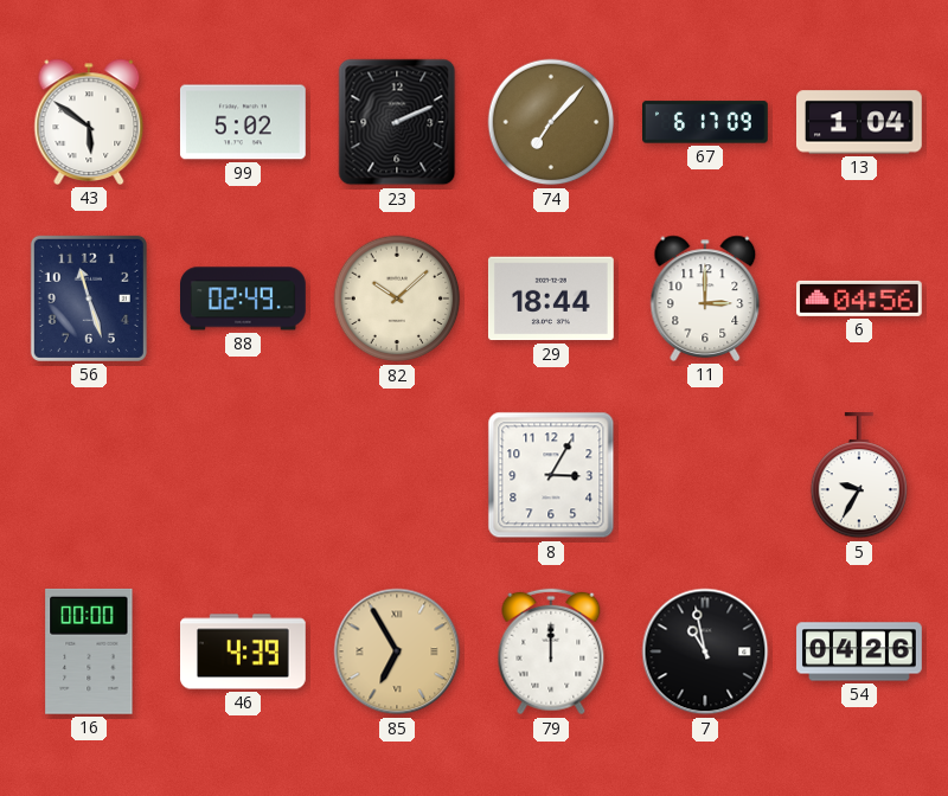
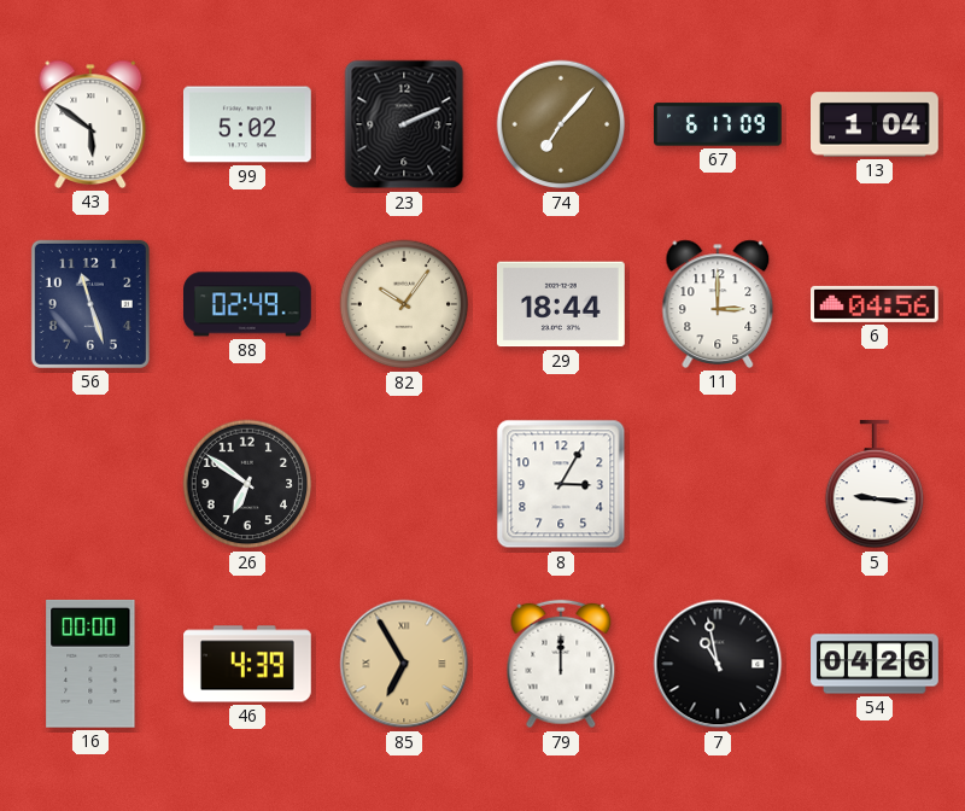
82: 10:08 -> 10:06 (404, 304)
26: none -> 6:51 (247, 484)
5: 9:35 -> 9:16 (875, 485)
